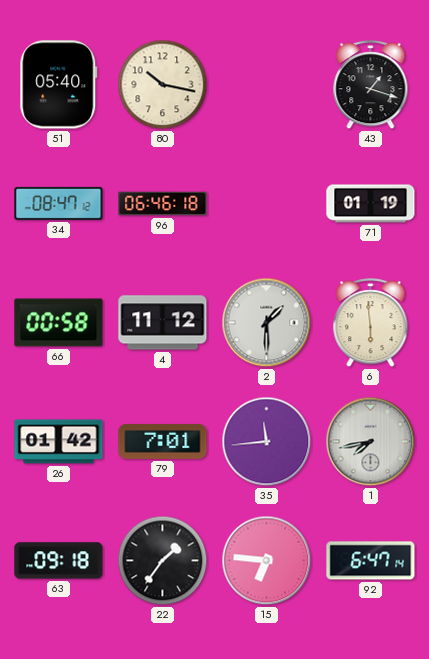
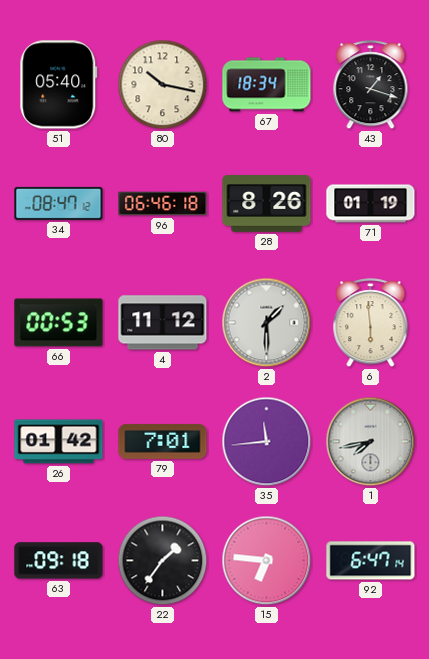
67: none -> 18:34 (267, 85)
28: none -> 8:26 (267, 204)
66: 00:58 -> 00:53 (59, 323)
